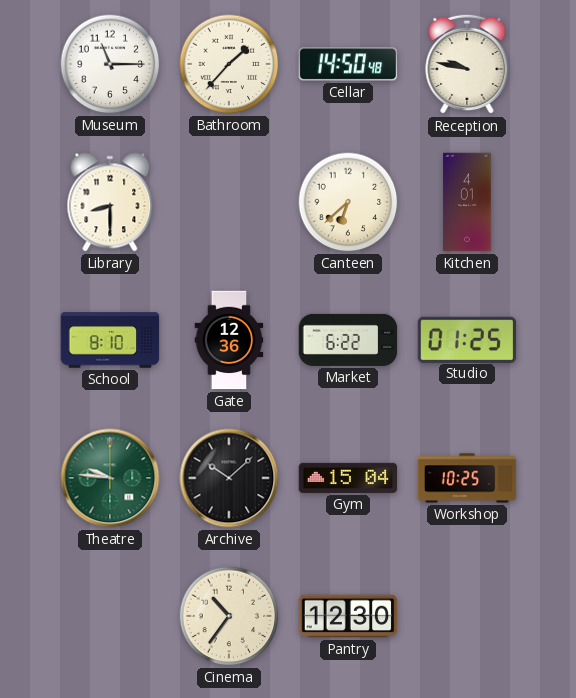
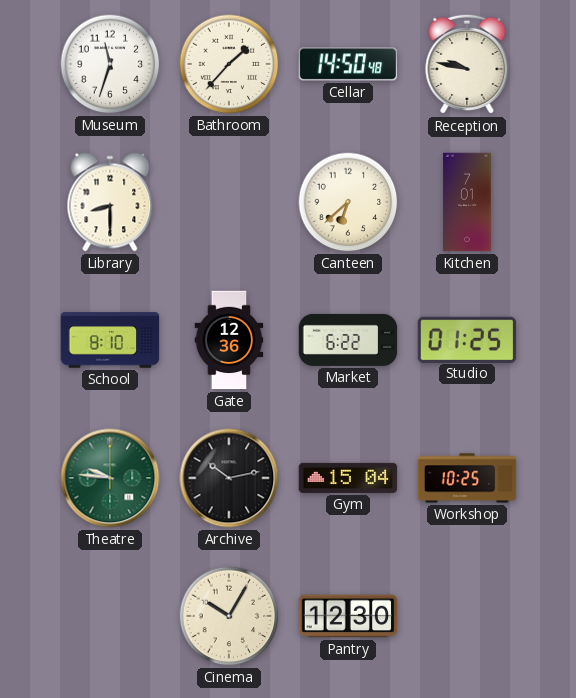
Museum: 11:15 -> 11:33 (110, 64)
Kitchen: 4:01 -> 7:01 (467, 202)
Archive: 10:08 -> 10:13 (229, 478)
Cinema: 10:36 -> 10:05 (229, 616)
